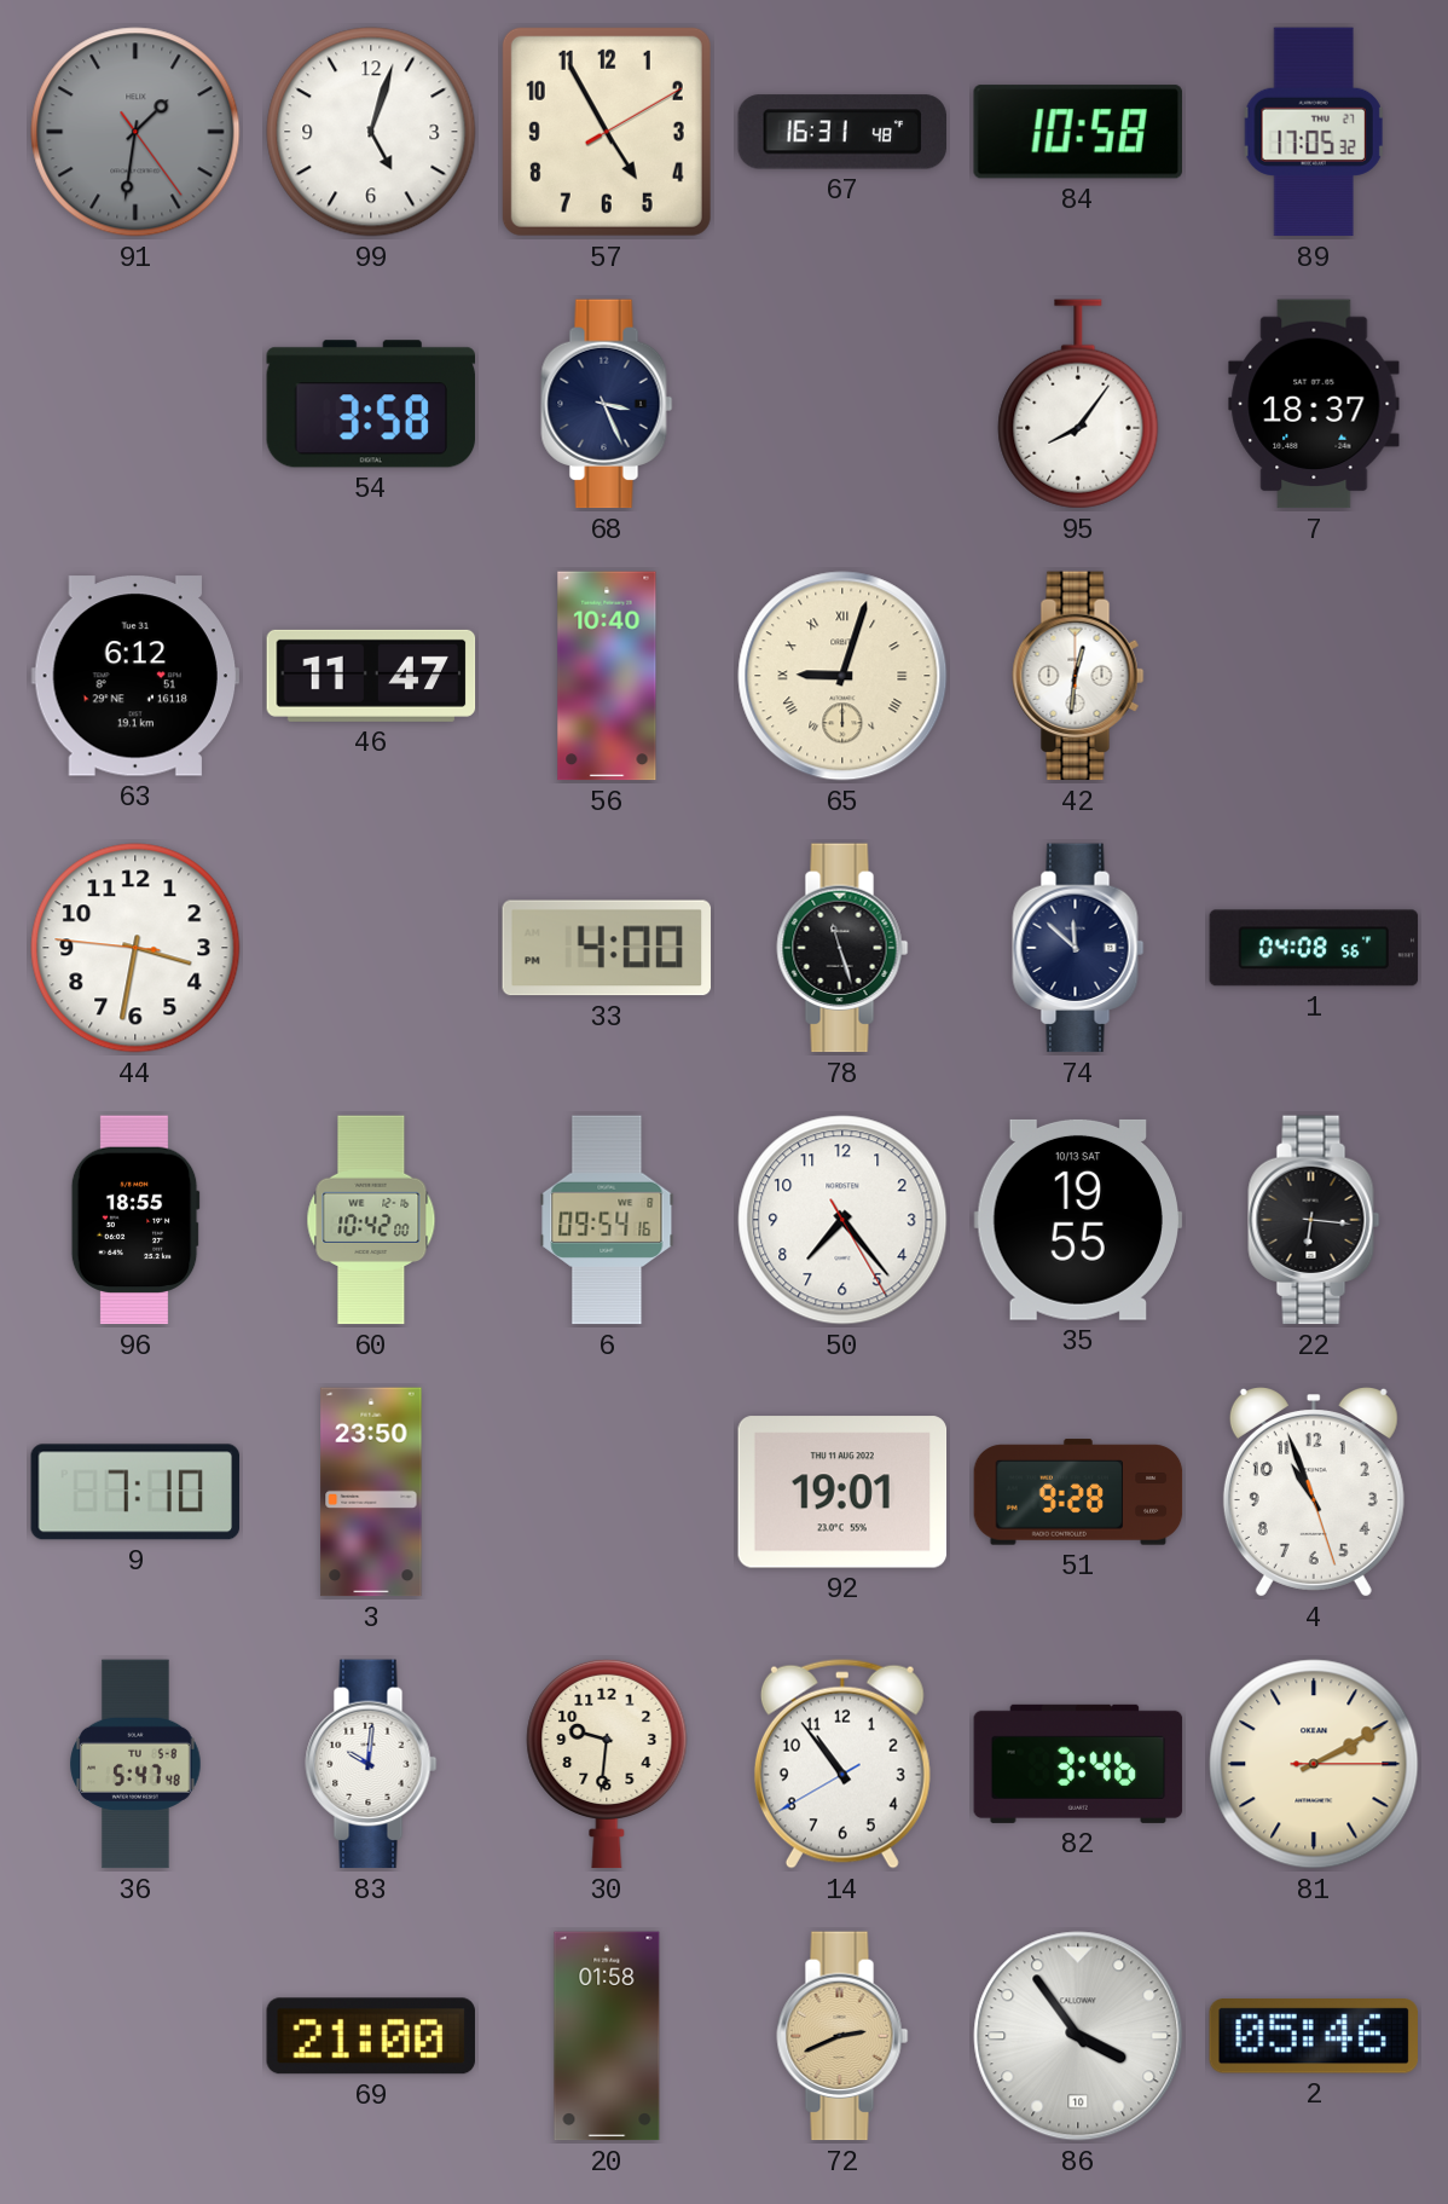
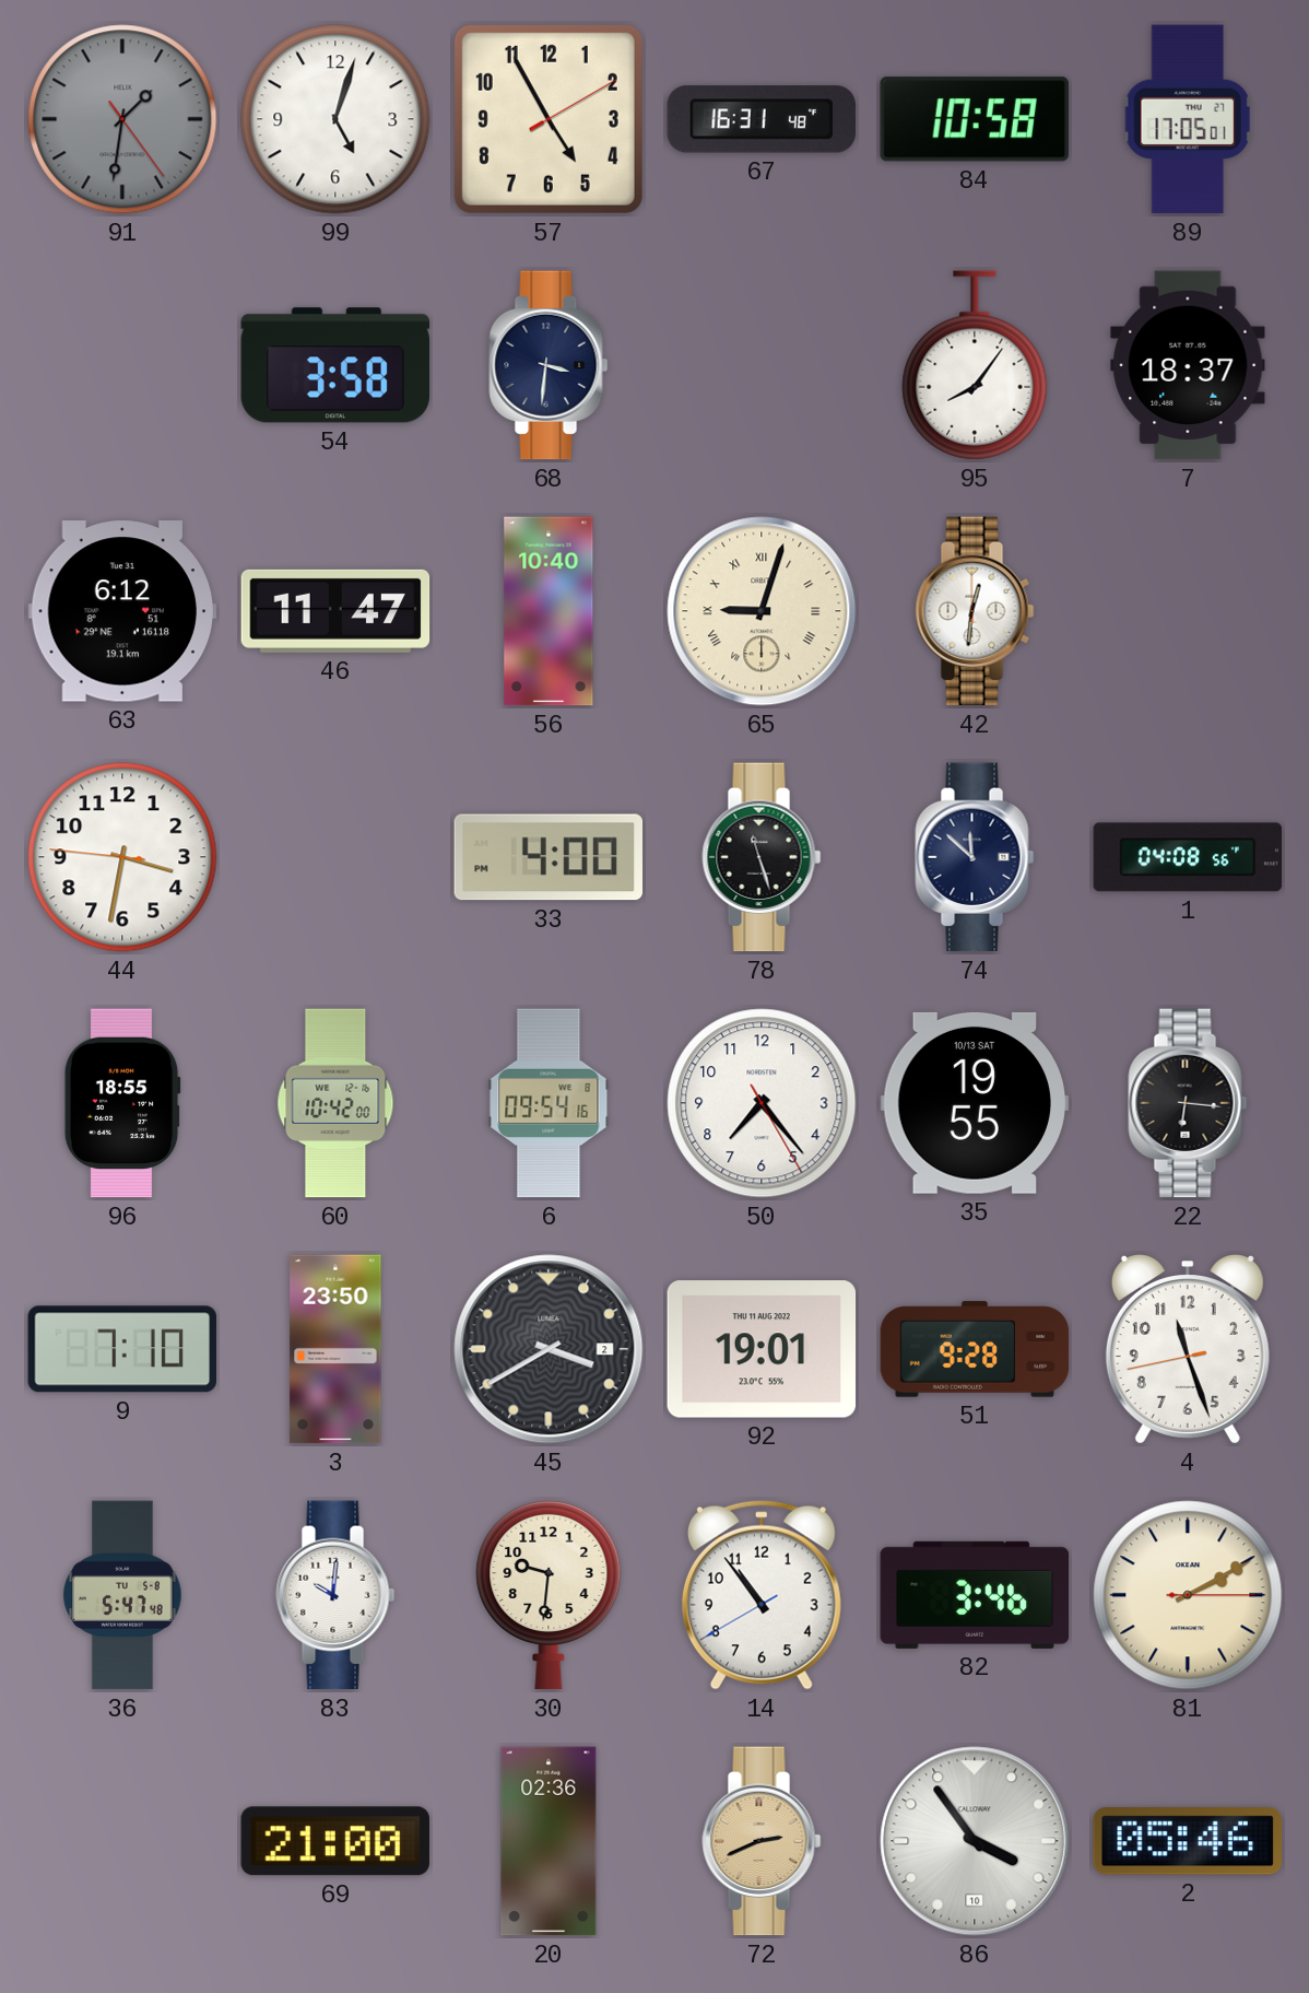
89: 17:05:32 -> 17:05:01 (1188, 119)
68: 3:26 -> 3:31 (549, 365)
45: none -> 3:40 (549, 1349)
4: 10:56 -> 11:26 (1188, 1350)
20: 01:58 -> 02:36 (549, 1841)
